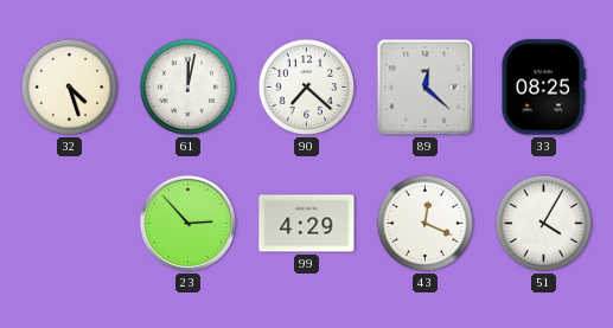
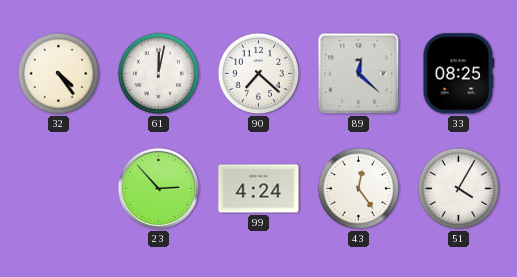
32: 4:27 -> 4:24 (59, 74)
99: 4:29 -> 4:24 (259, 189)
43: 12:19 -> 12:24 (359, 189)
